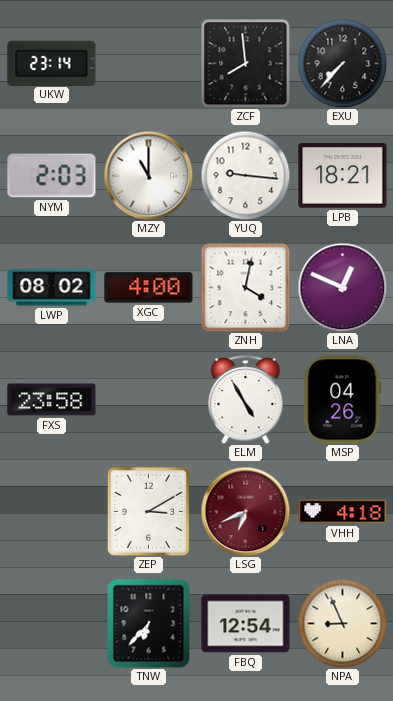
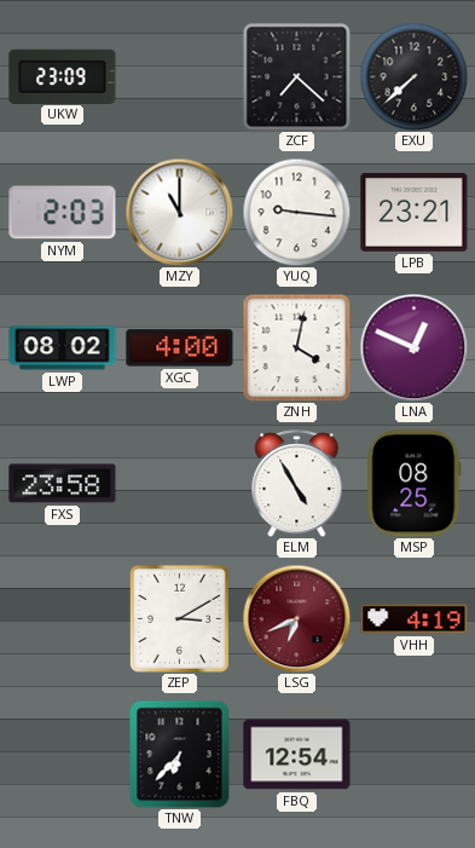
UKW: 23:14 -> 23:09 (63, 76)
ZCF: 7:59 -> 7:22 (296, 76)
EXU: 7:37 -> 7:38 (413, 76)
LPB: 18:21 -> 23:21 (415, 213)
MSP: 04:26 -> 08:25 (415, 484)
VHH: 4:18 -> 4:19 (415, 619)
NPA: 8:56 -> none (342, 623)
